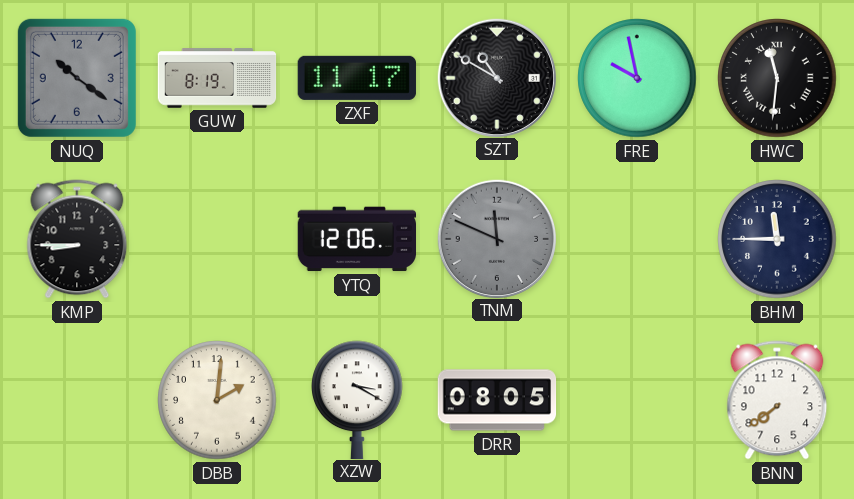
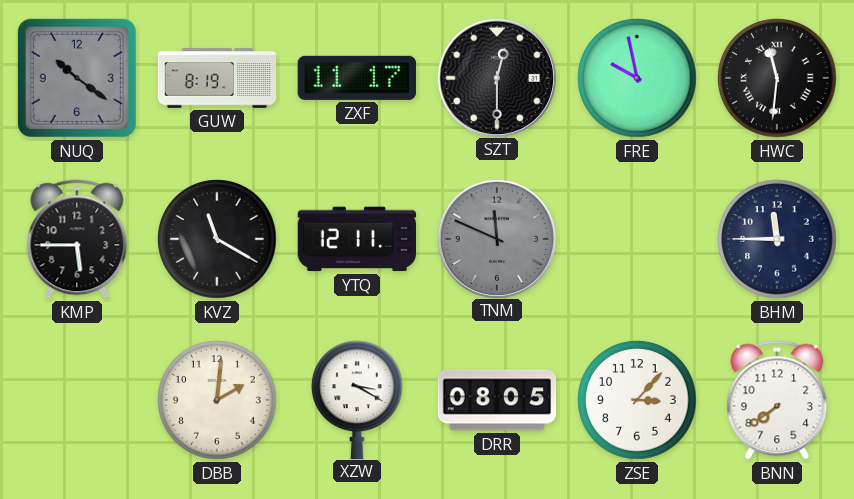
SZT: 10:50 -> 12:30 (496, 77)
KMP: 8:45 -> 5:45 (77, 239)
KVZ: none -> 11:20 (217, 239)
YTQ: 12:06 -> 12:11 (356, 239)
ZSE: none -> 3:07 (637, 400)
